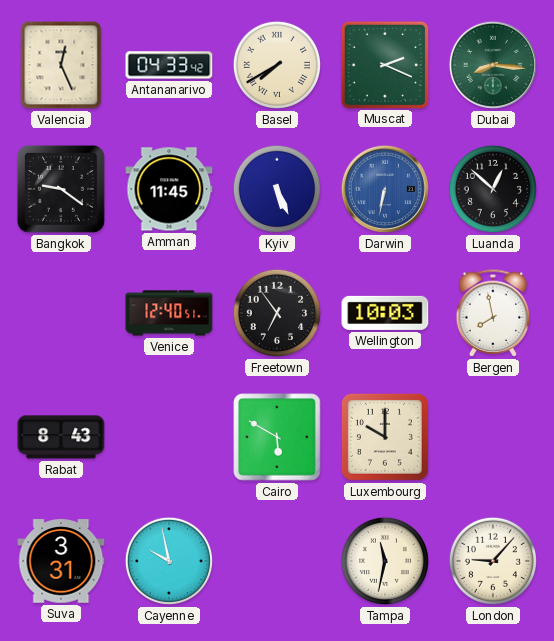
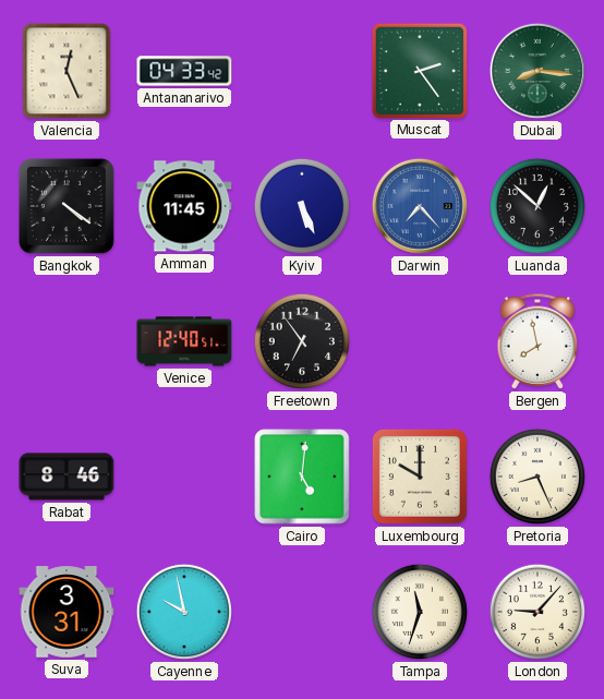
Basel: 7:40 -> none (277, 65)
Muscat: 2:19 -> 2:24 (419, 70)
Bangkok: 9:21 -> 4:21 (67, 206)
Darwin: 6:32 -> 7:23 (420, 206)
Wellington: 10:03 -> none (385, 313)
Rabat: 8:43 -> 8:46 (67, 477)
Cairo: 5:50 -> 5:01 (302, 477)
Pretoria: none -> 8:26 (537, 477)
Tampa: 11:32 -> 11:33 (420, 612)
